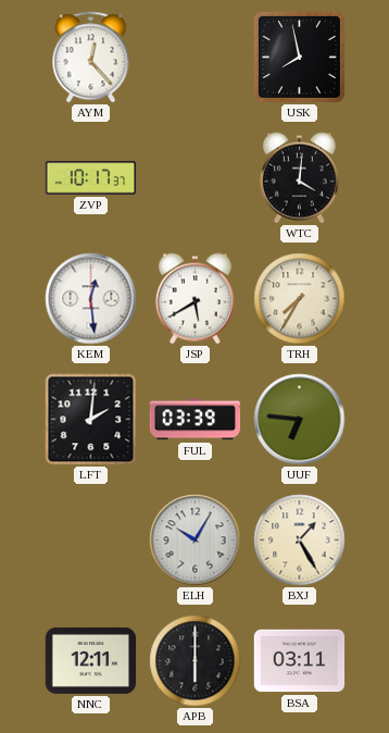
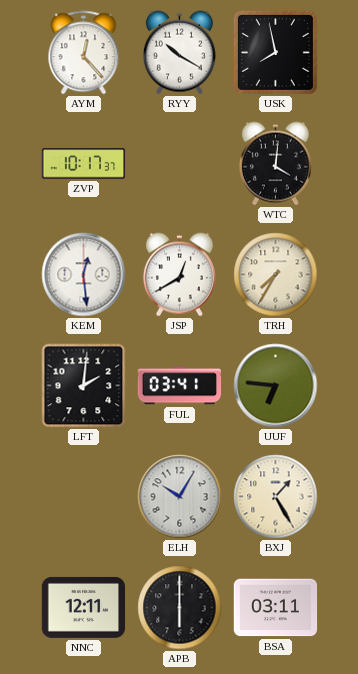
RYY: none -> 10:20 (179, 53)
JSP: 5:40 -> 12:40 (179, 275)
FUL: 03:39 -> 03:41 (180, 386)
